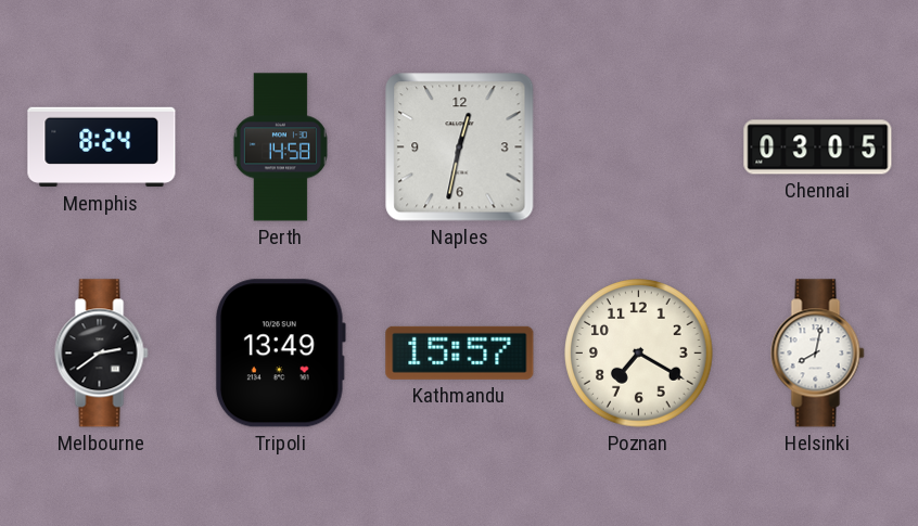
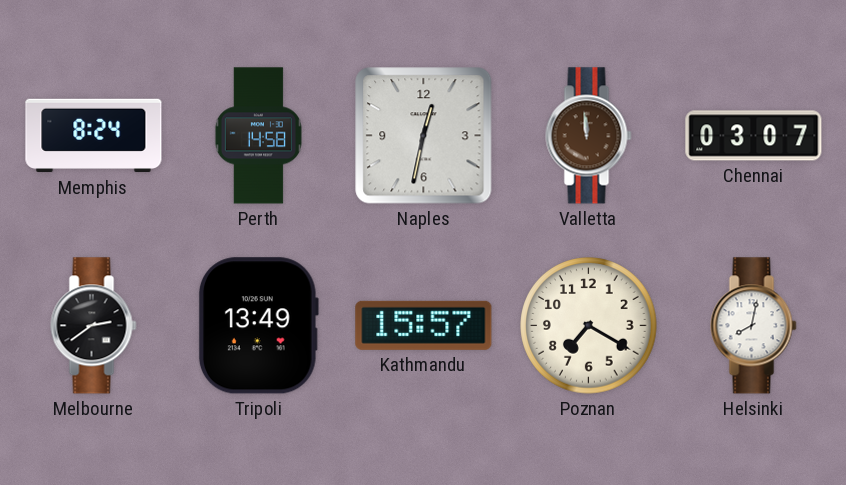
Valletta: none -> 11:59 (589, 136)
Chennai: 03:05 -> 03:07 (754, 136)
